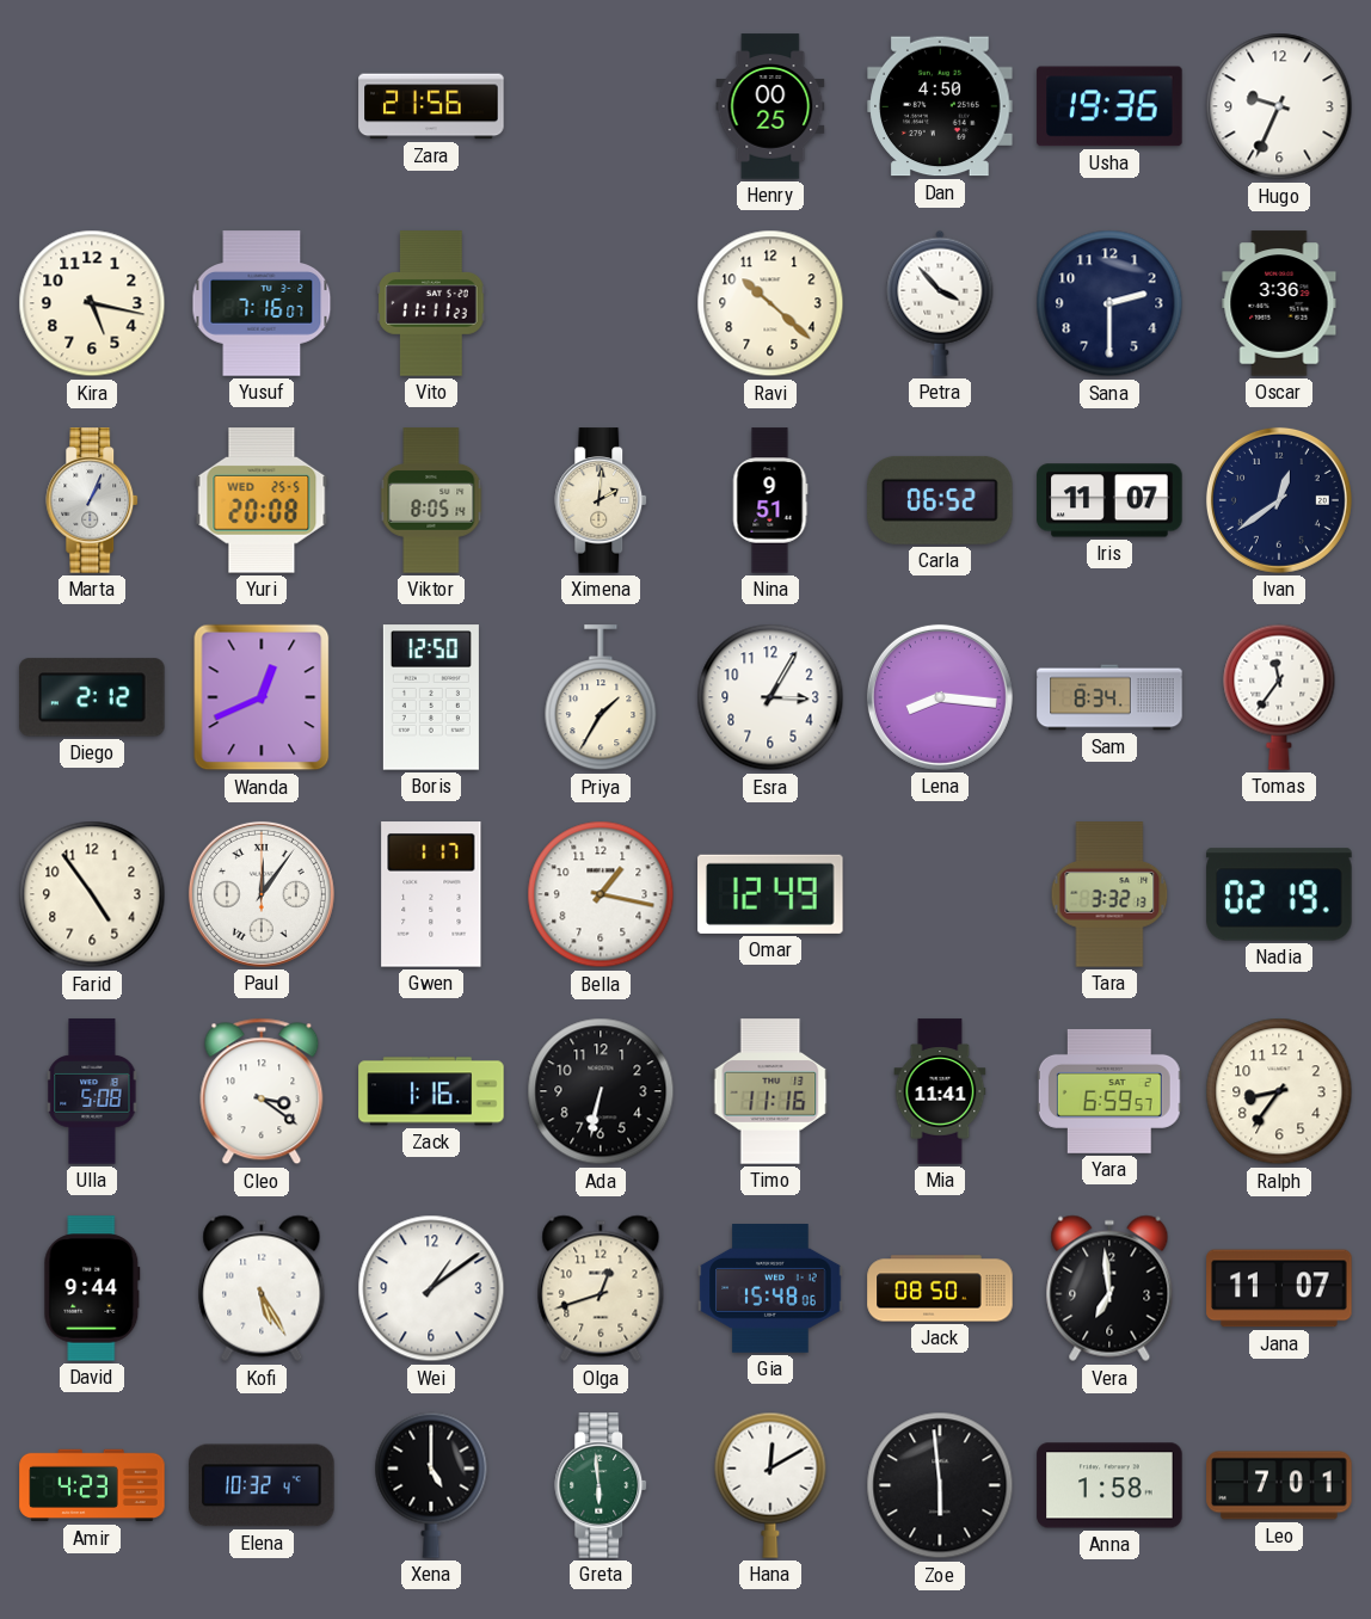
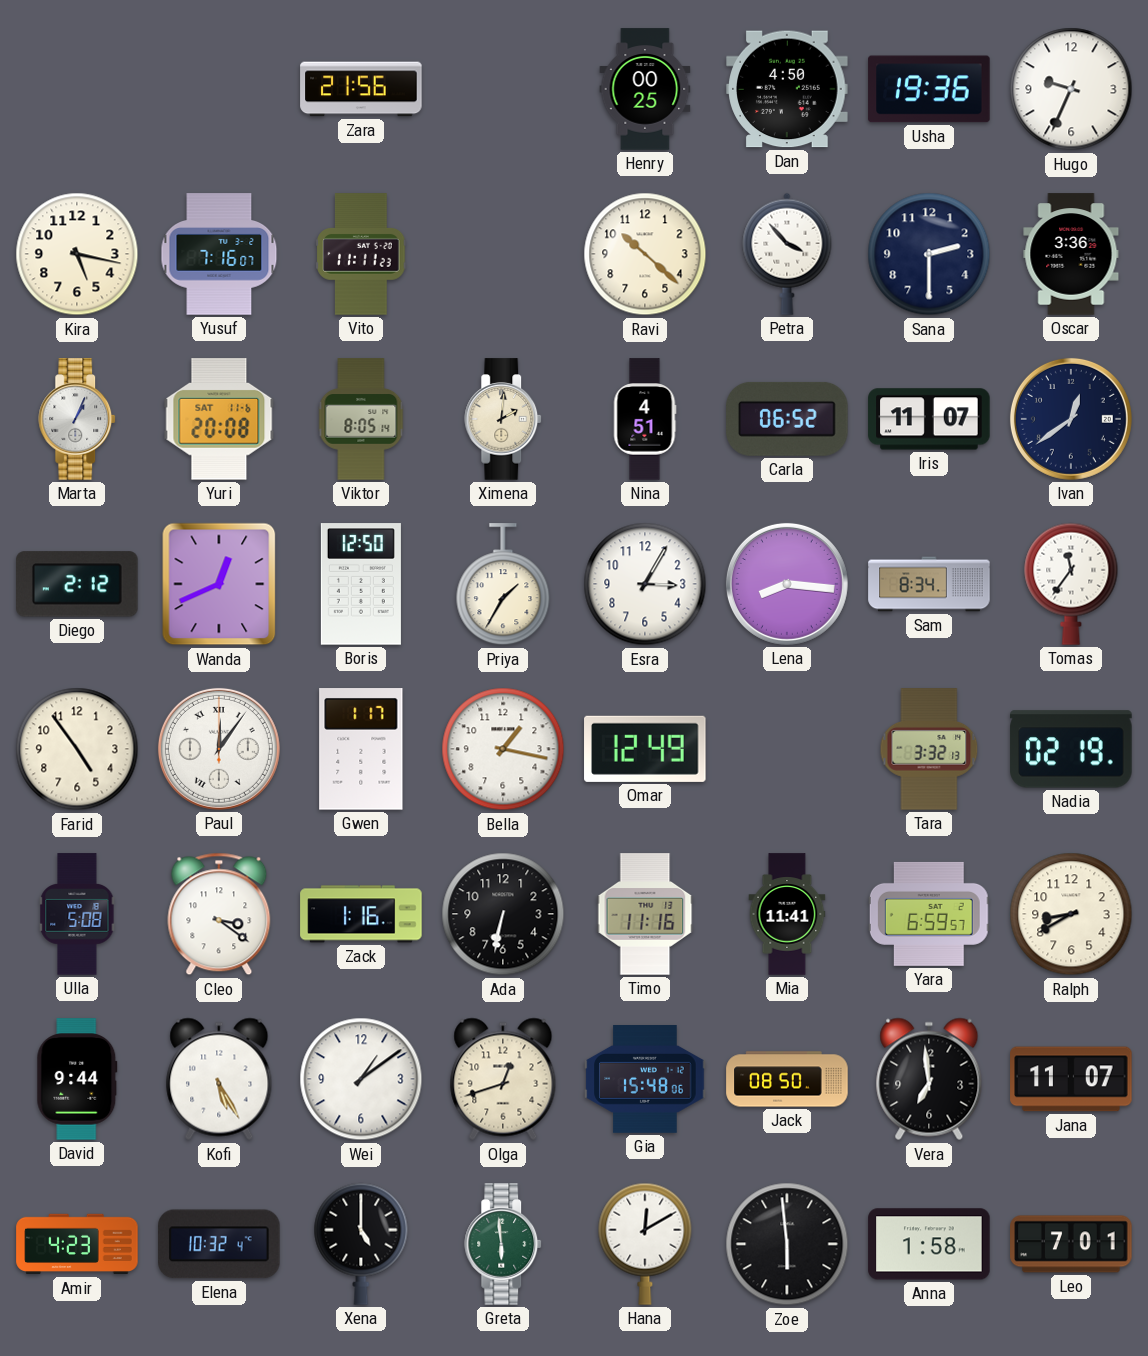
Yuri date: WED 25-5 -> SAT 11-6 (219, 419)
Nina: 9:51 -> 4:51 (645, 419)
Ralph: 8:36 -> 8:40 (1071, 914)
